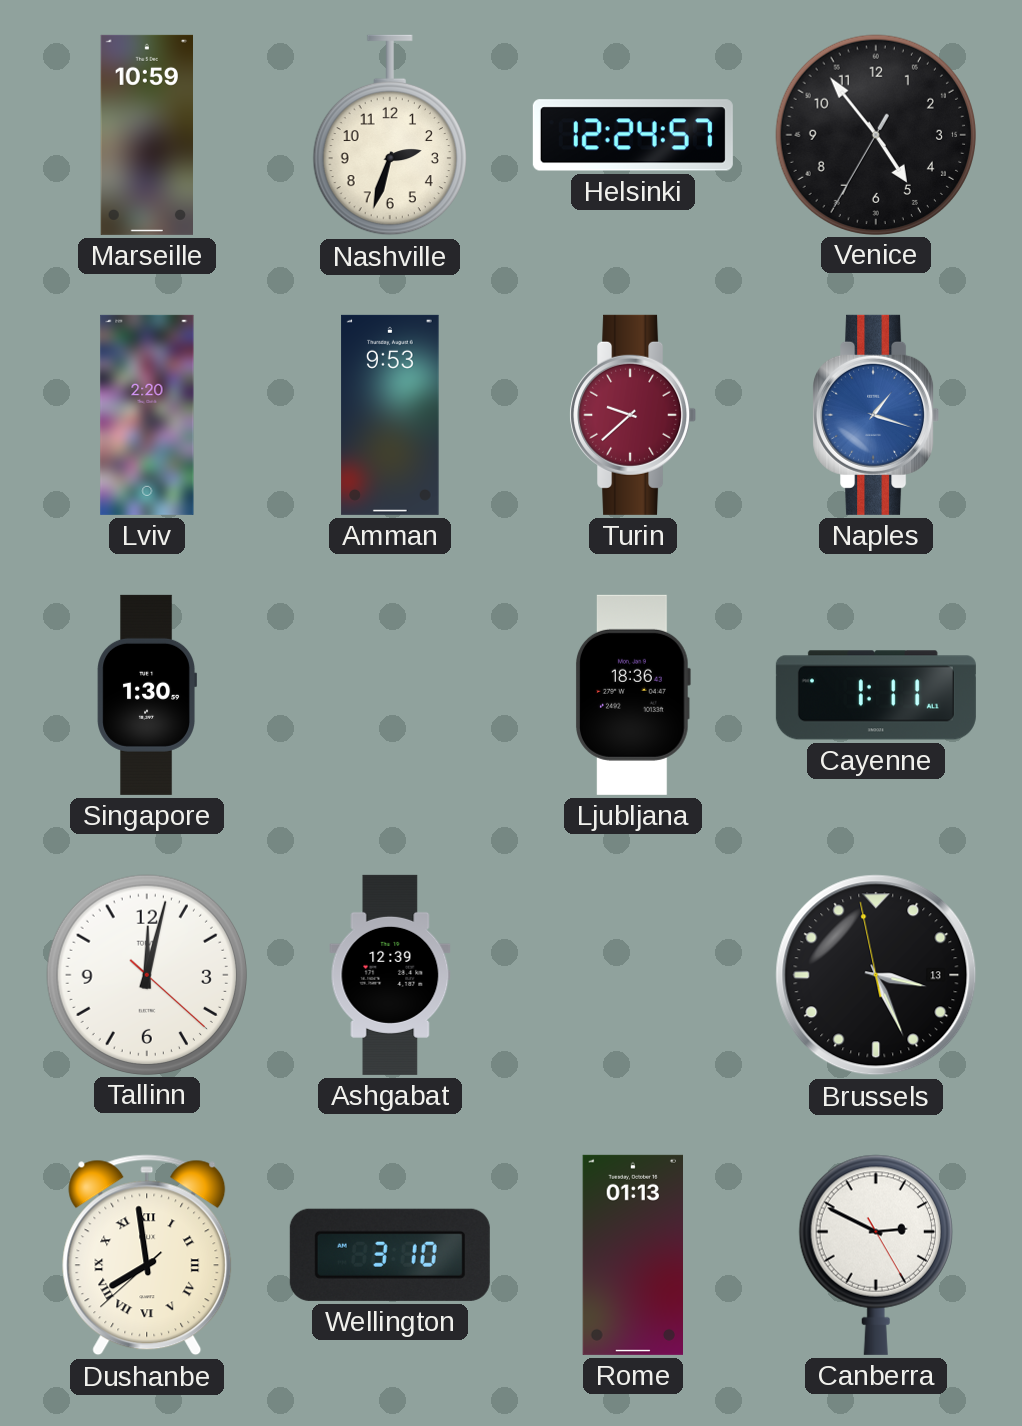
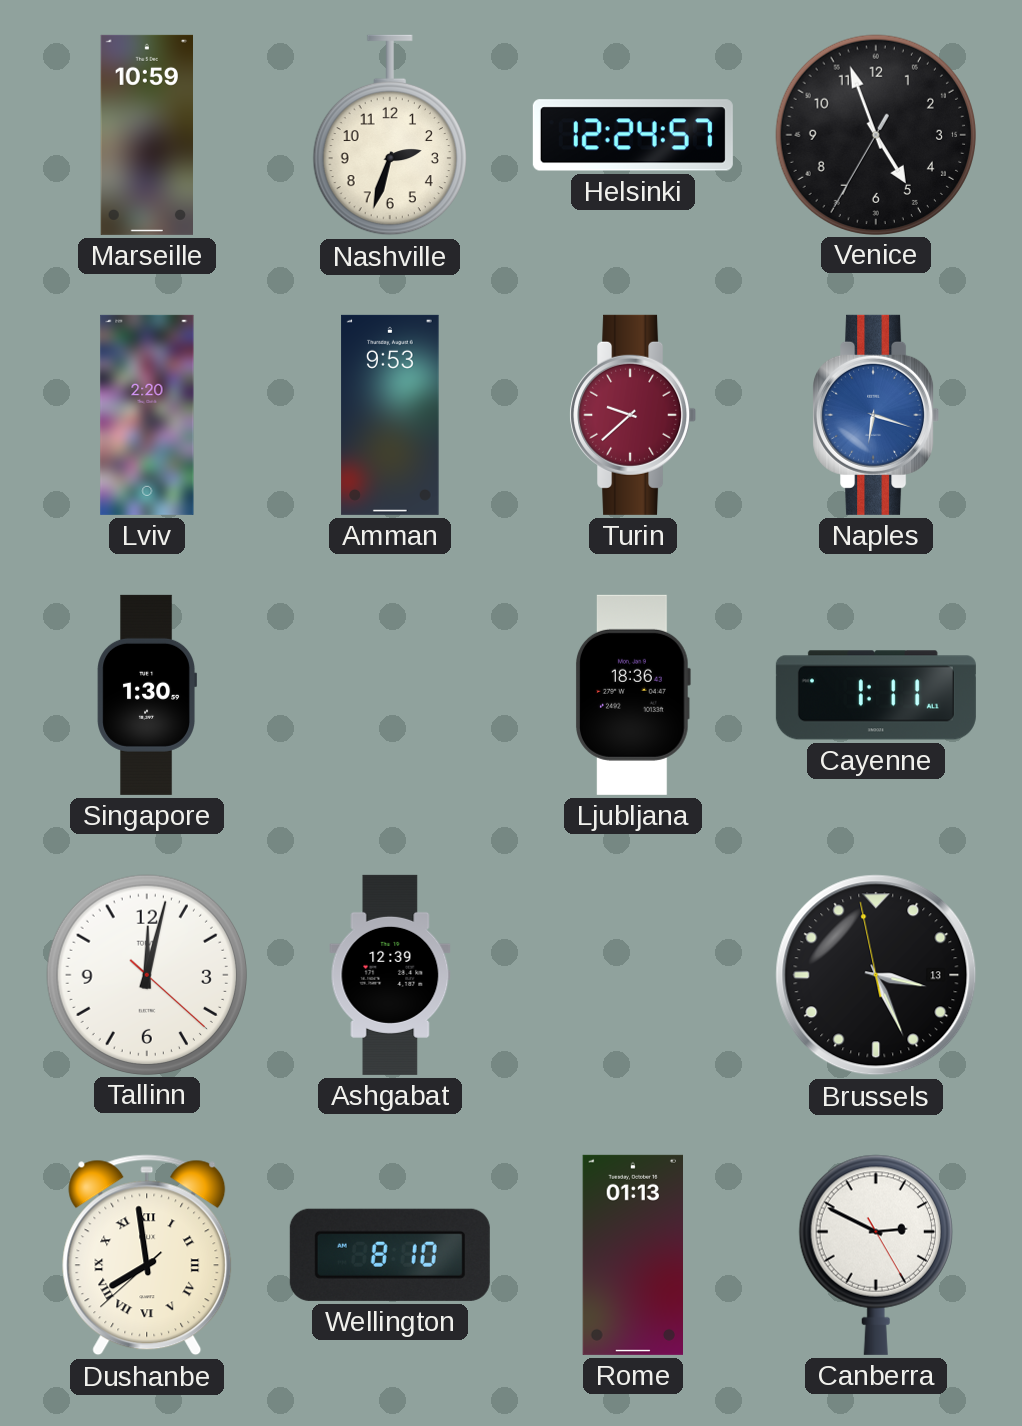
Venice: 4:53 -> 4:56 (875, 134)
Naples: 1:18 -> 6:18 (876, 415)
Wellington: 3:10 -> 8:10 (390, 1255)
